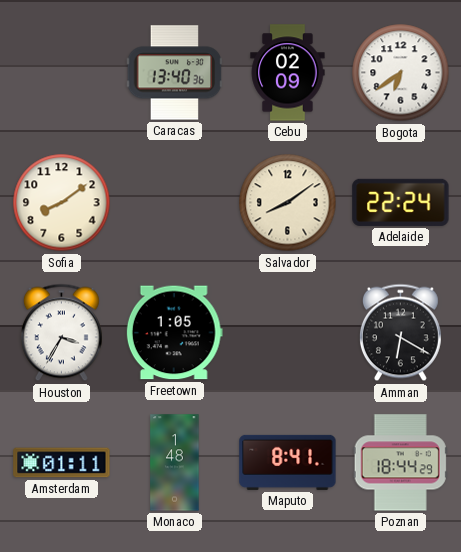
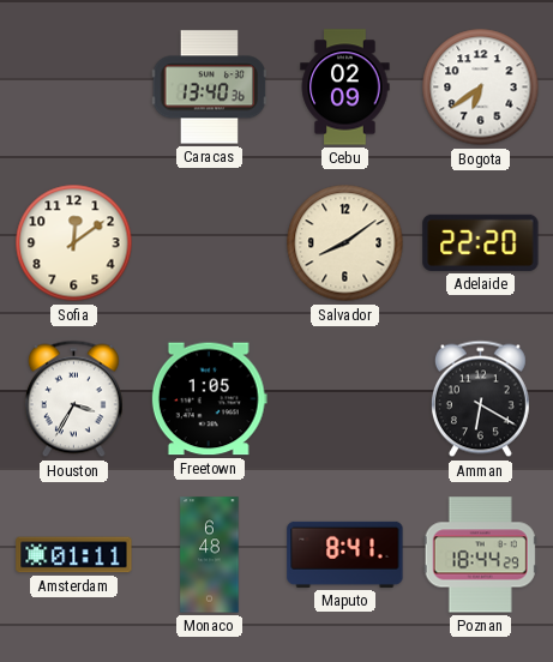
Sofia: 8:09 -> 12:09 (74, 243)
Adelaide: 22:24 -> 22:20 (481, 242)
Monaco: 1:48 -> 6:48 (210, 555)
